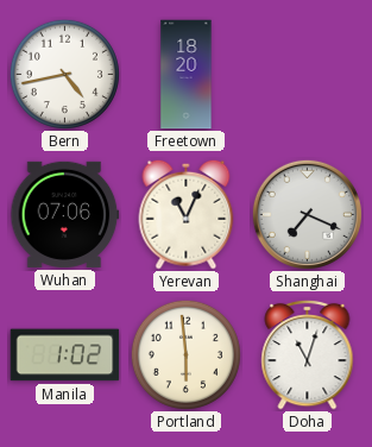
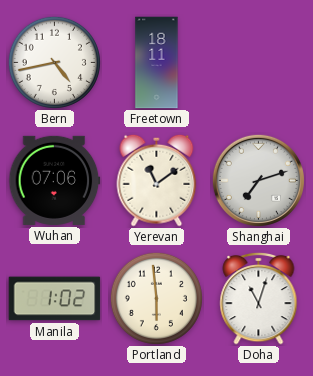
Freetown: 18:20 -> 18:11 (157, 63)
Yerevan: 11:04 -> 11:09 (157, 180)
Shanghai: 7:19 -> 7:12 (258, 180)
